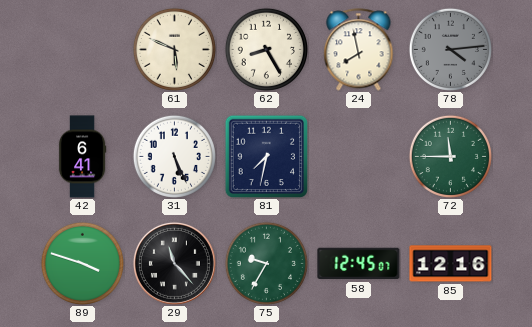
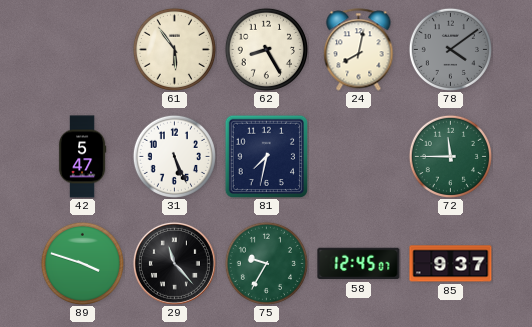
61: 5:49 -> 5:54 (174, 49)
24: 7:58 -> 8:02 (359, 50)
78: 4:14 -> 4:09 (450, 49)
42: 6:41 -> 5:47 (82, 157)
85: 12:16 -> 9:37 (451, 264)
